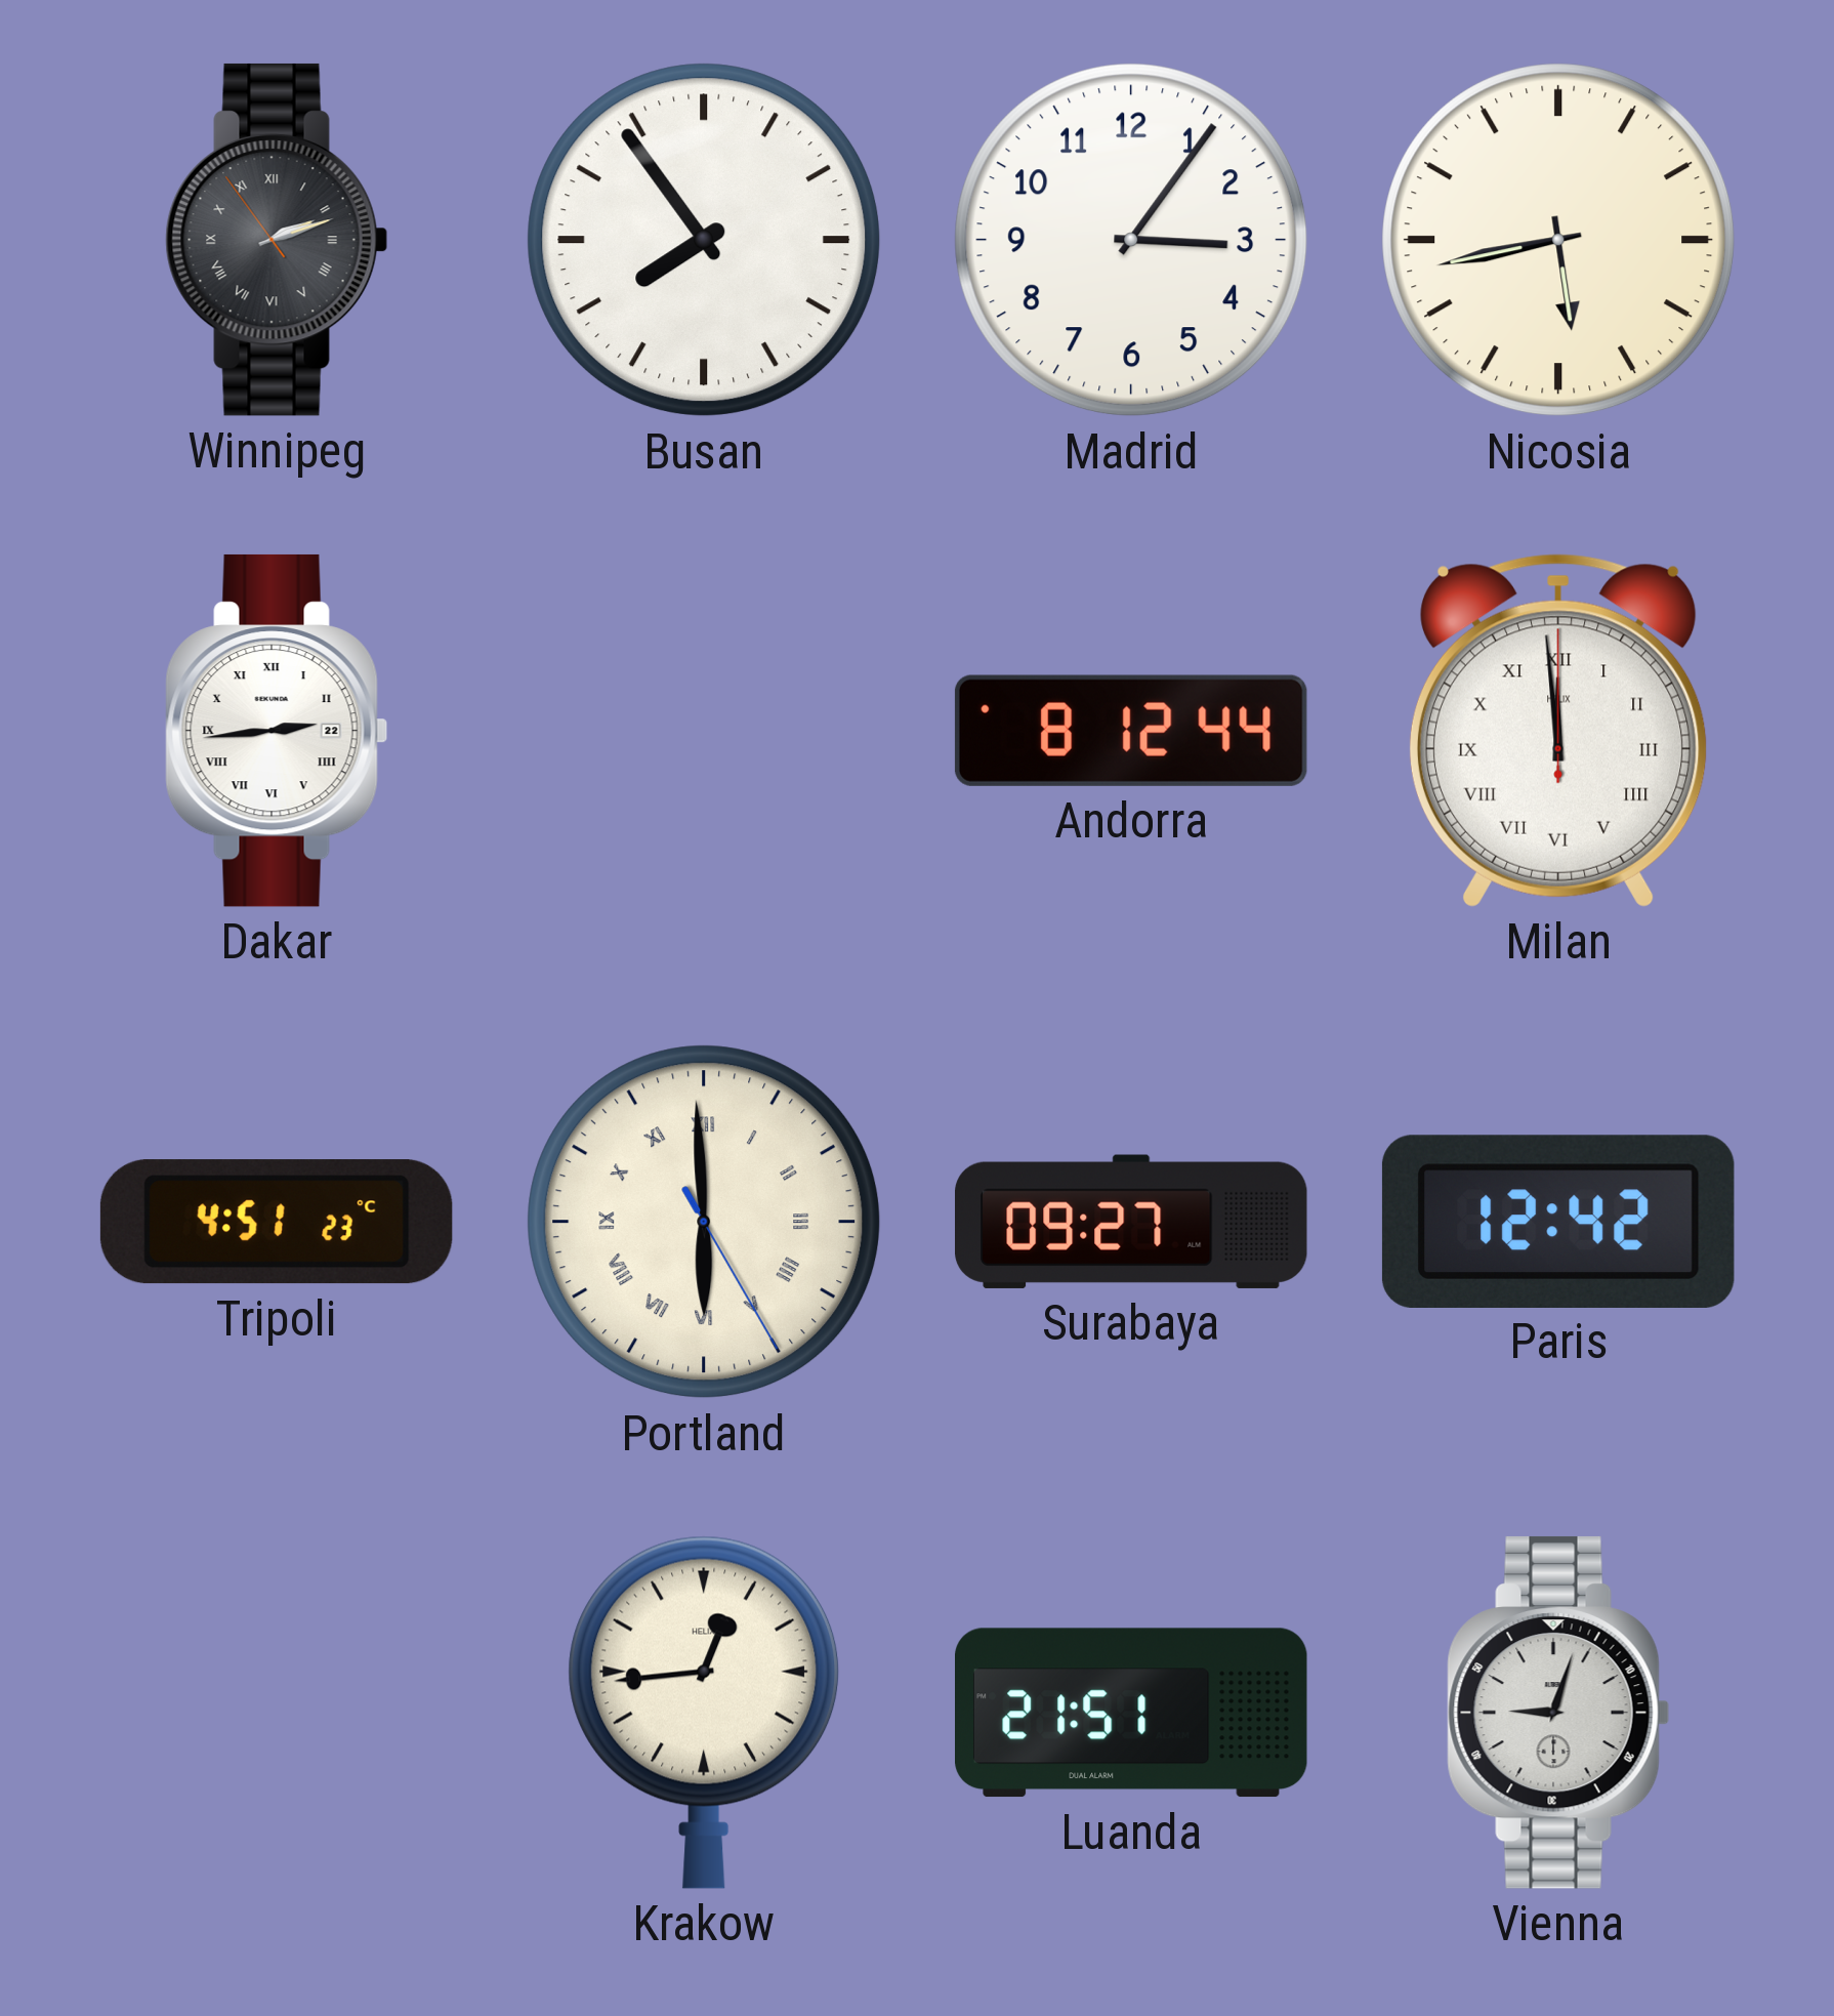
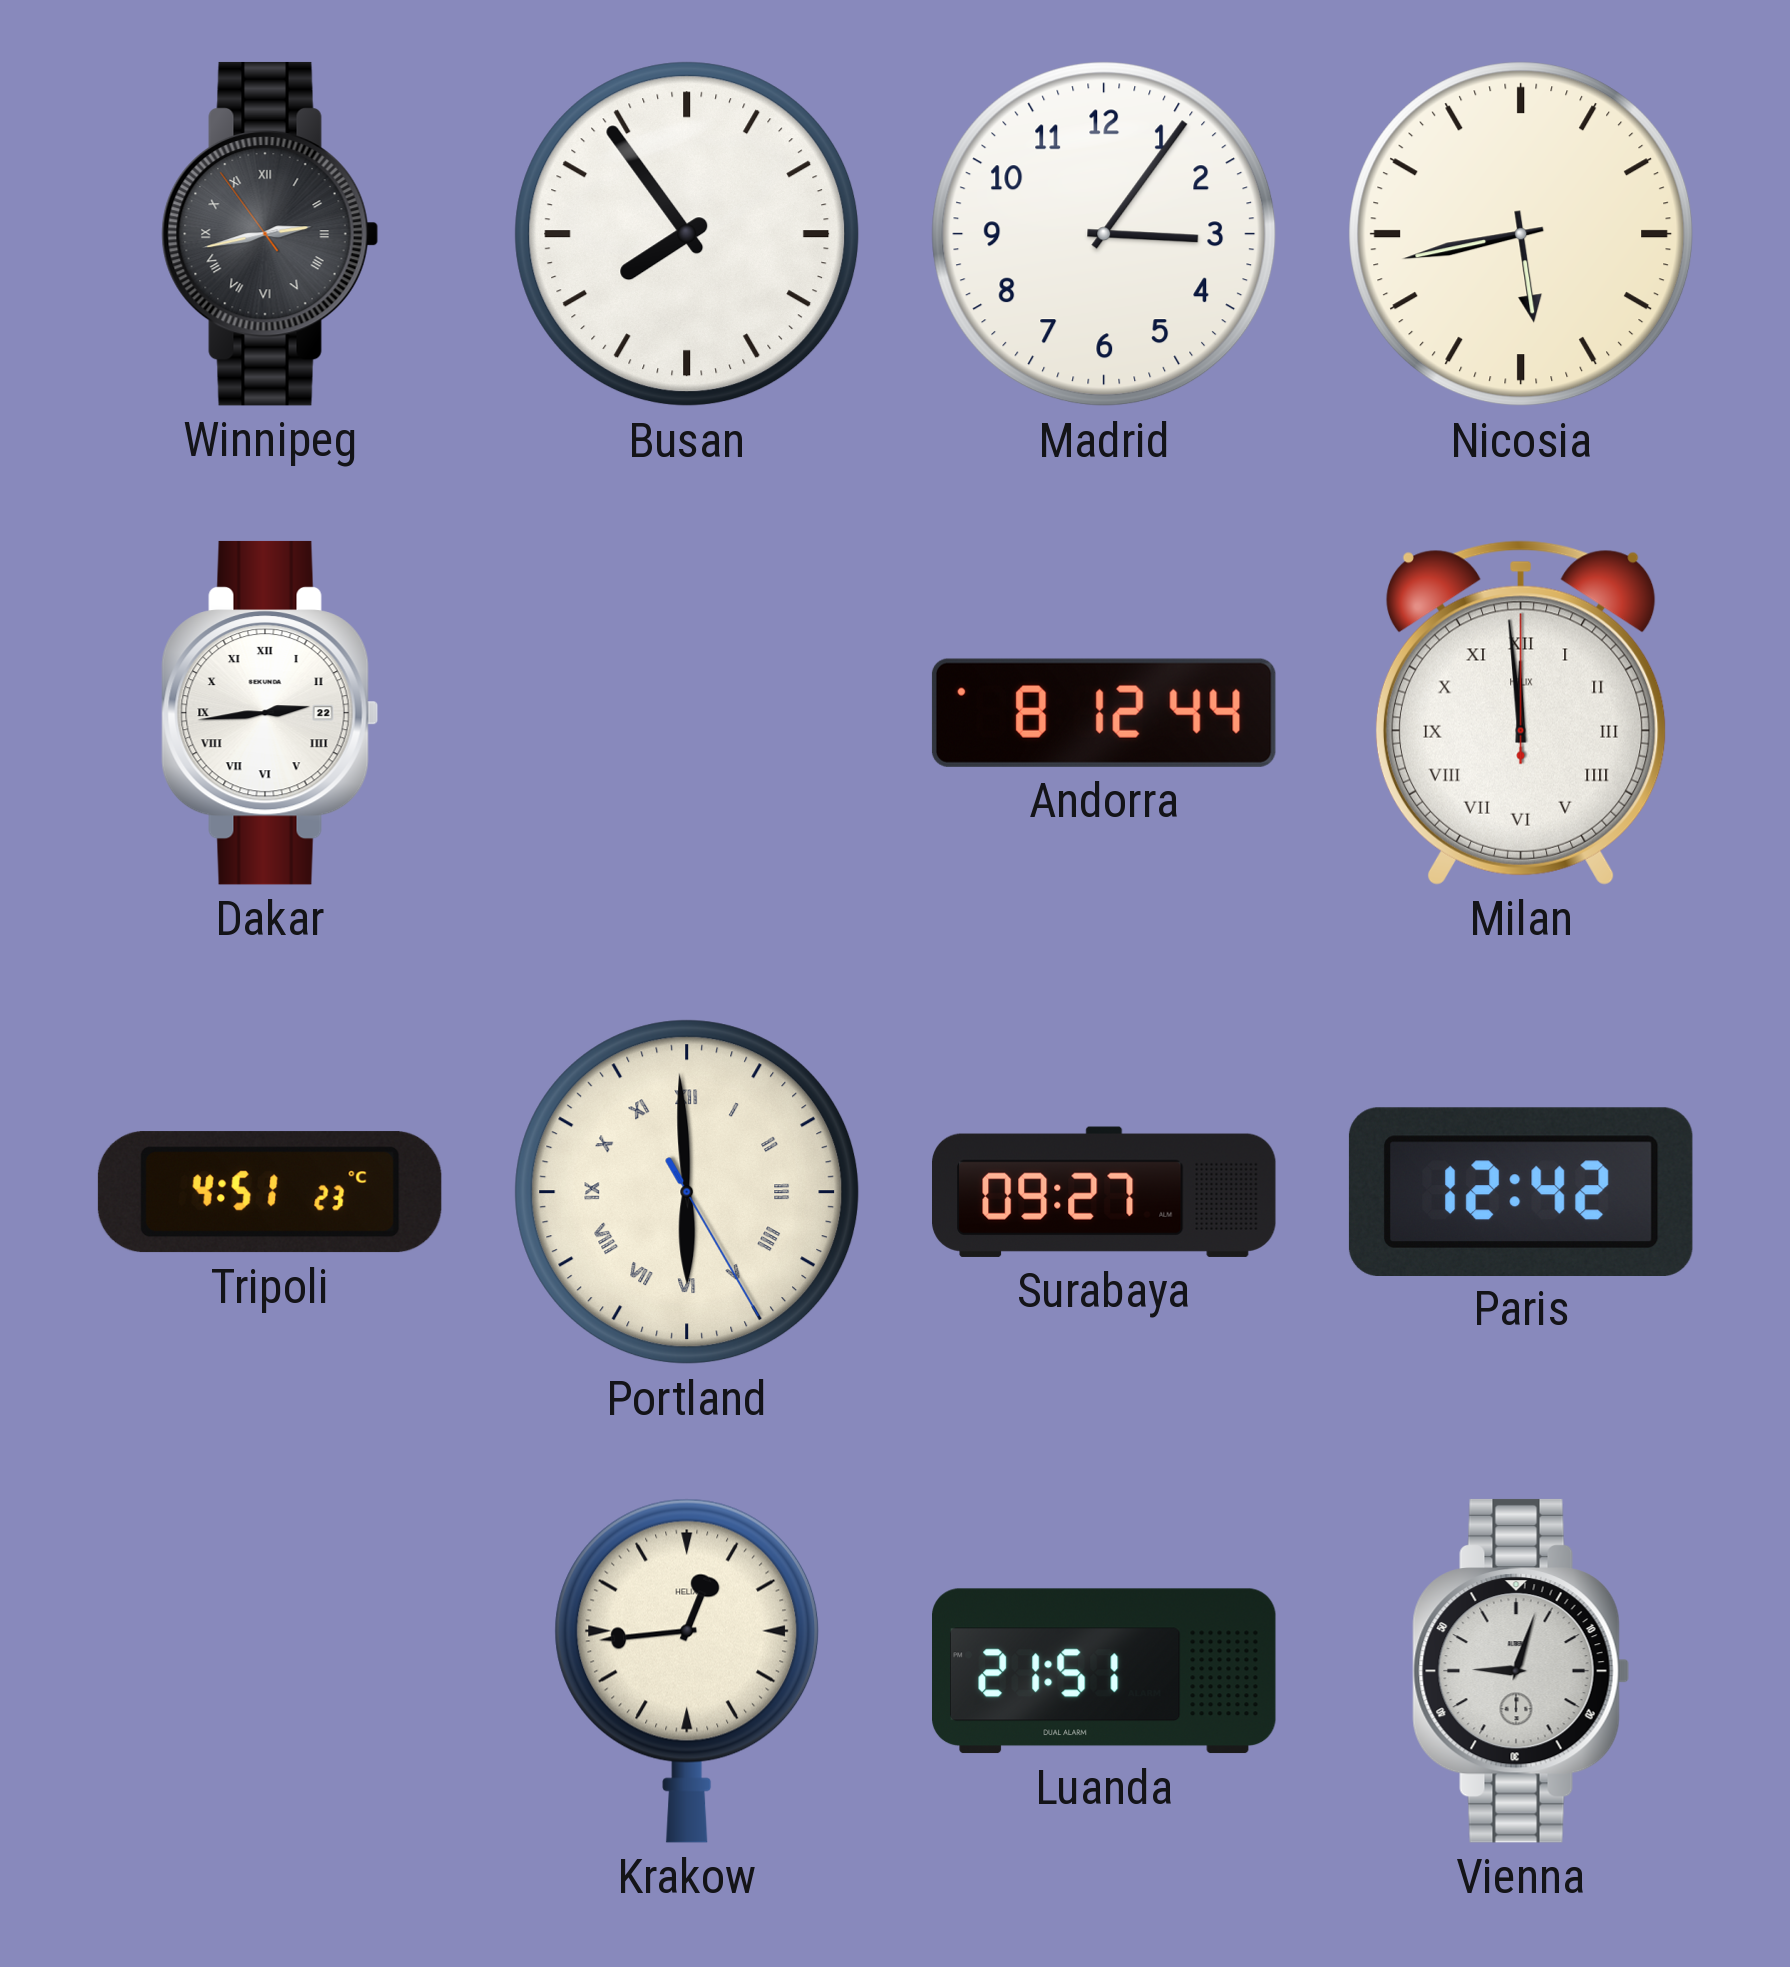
Winnipeg: 2:11 -> 2:42 (270, 234)
